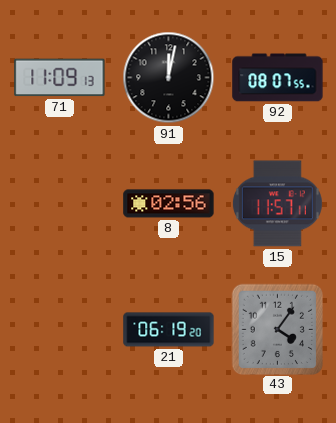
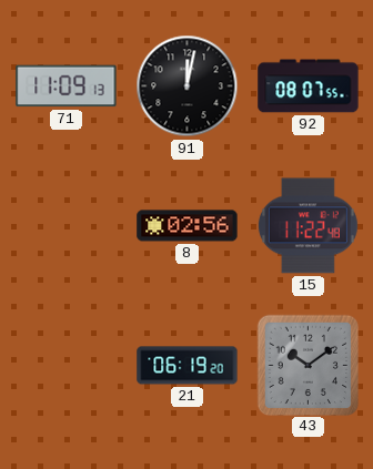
15: 11:57 -> 11:22 (308, 226)
43: 4:06 -> 10:09 (308, 365)
